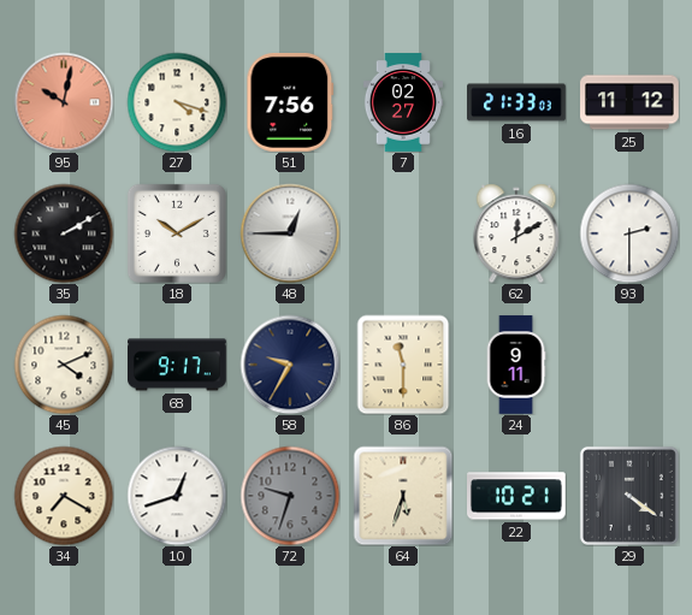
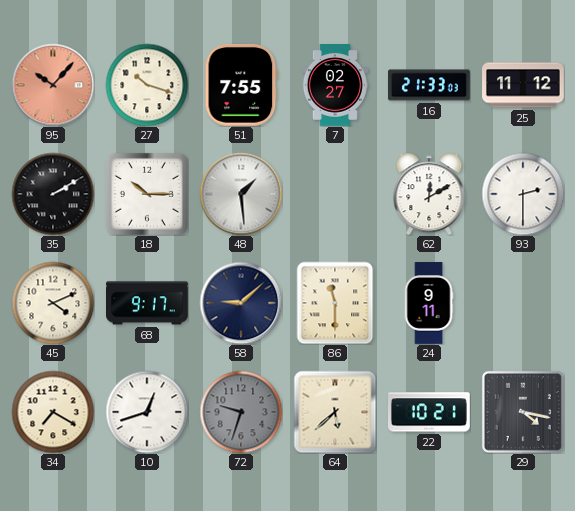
95: 10:02 -> 10:07 (53, 85)
27: 4:18 -> 10:18 (147, 85)
51: 7:56 -> 7:55 (241, 86)
18: 10:10 -> 10:15 (147, 194)
48: 12:45 -> 1:29 (241, 194)
58: 9:35 -> 9:08 (241, 303)
64: 5:33 -> 5:38 (335, 412)
29: 4:21 -> 4:17 (523, 412)
